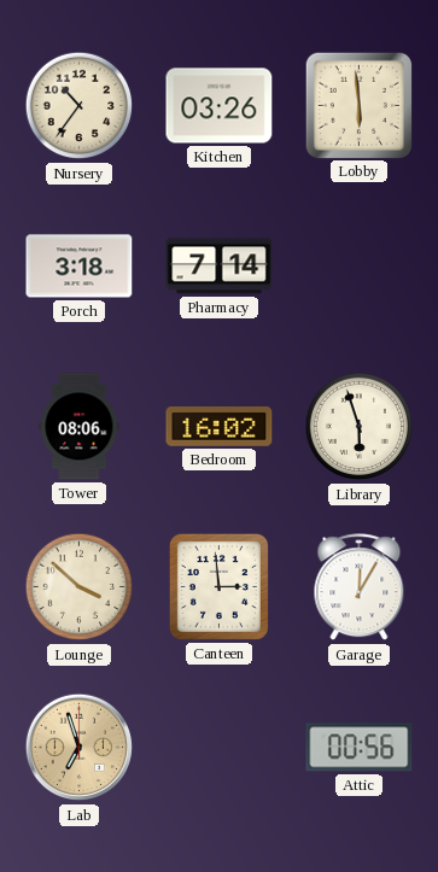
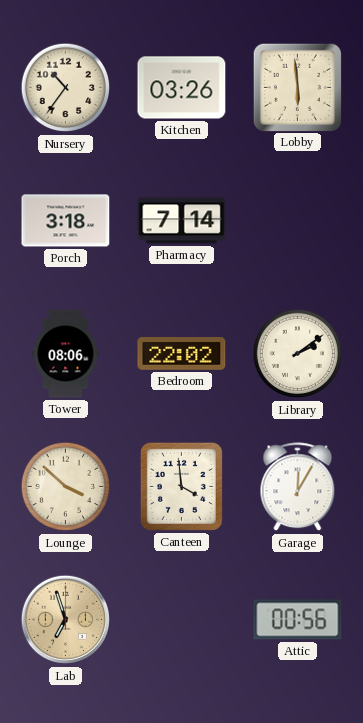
Bedroom: 16:02 -> 22:02 (182, 354)
Library: 5:57 -> 2:09 (298, 354)
Canteen: 2:59 -> 3:59 (181, 486)
